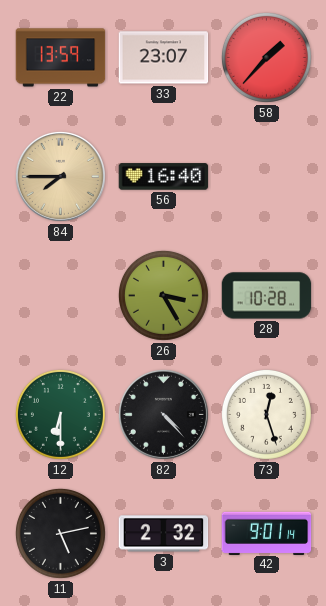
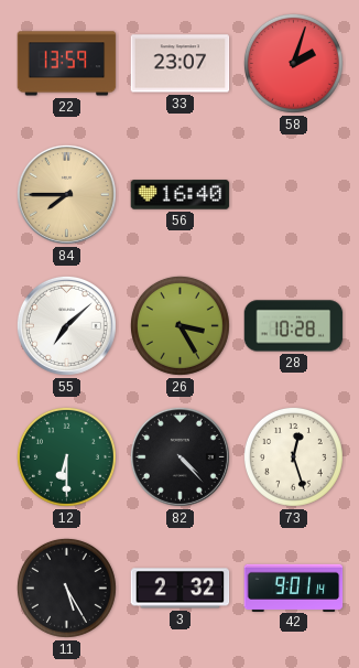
58: 1:37 -> 2:03 (293, 63)
55: none -> 7:08 (66, 325)
11: 5:13 -> 5:25 (66, 588)
